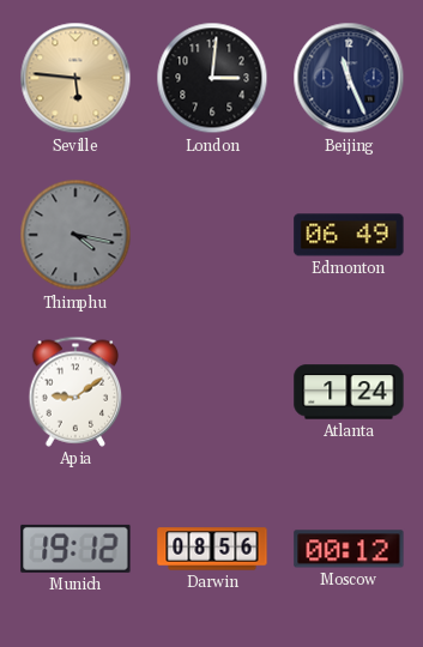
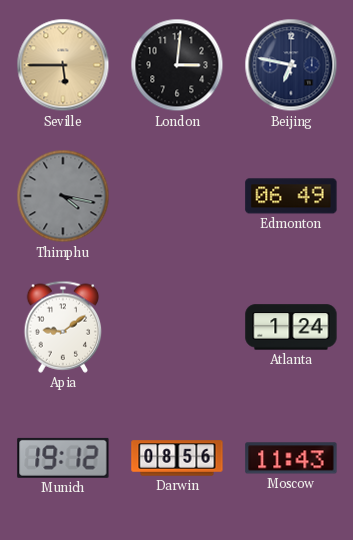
Seville: 5:46 -> 5:45 (63, 65)
Beijing: 11:26 -> 6:47 (291, 65)
Moscow: 00:12 -> 11:43 (291, 458)
